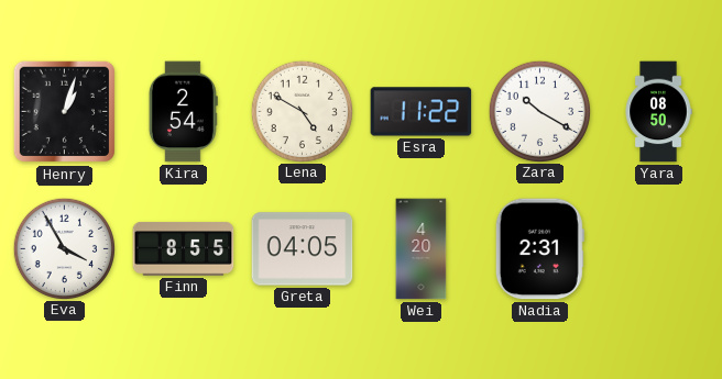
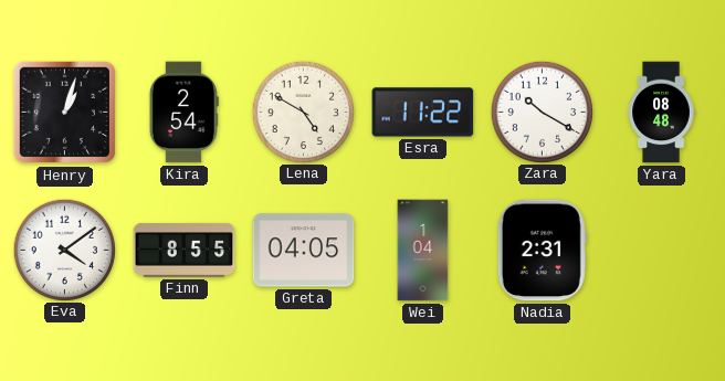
Yara: 08:50 -> 08:48 (661, 113)
Eva: 3:55 -> 4:09 (64, 250)
Wei: 4:20 -> 1:04 (423, 251)
